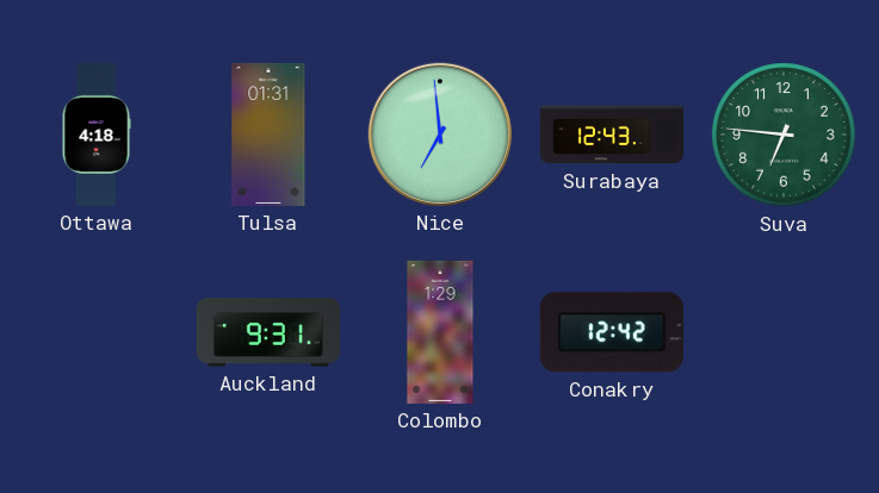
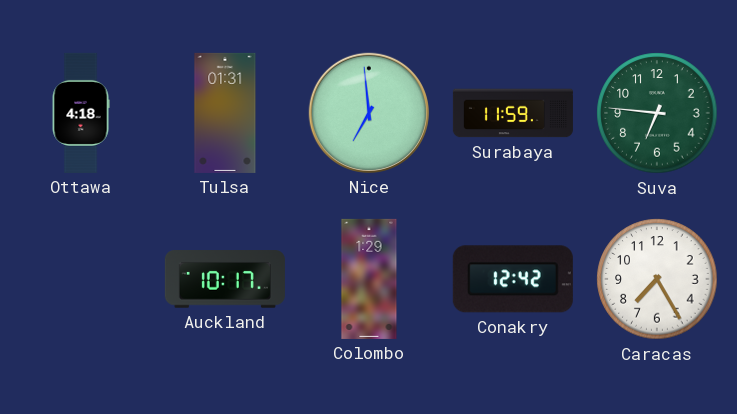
Surabaya: 12:43 -> 11:59 (513, 113)
Auckland: 9:31 -> 10:17 (225, 279)
Caracas: none -> 7:25 (657, 279)
